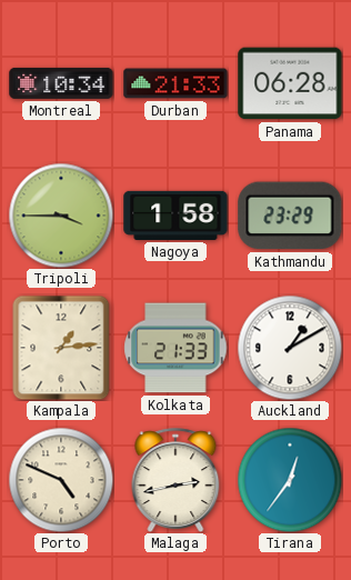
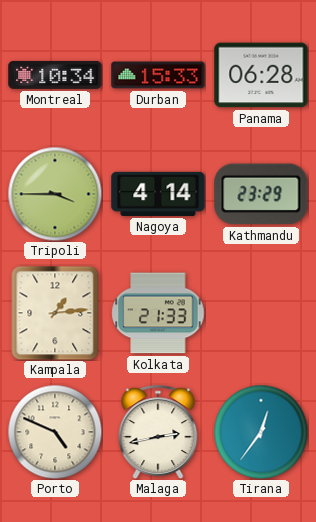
Durban: 21:33 -> 15:33 (158, 75)
Nagoya: 1:58 -> 4:14 (158, 194)
Auckland: 1:10 -> none (290, 348)
